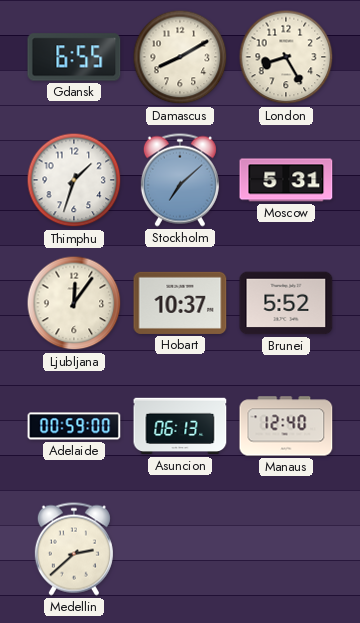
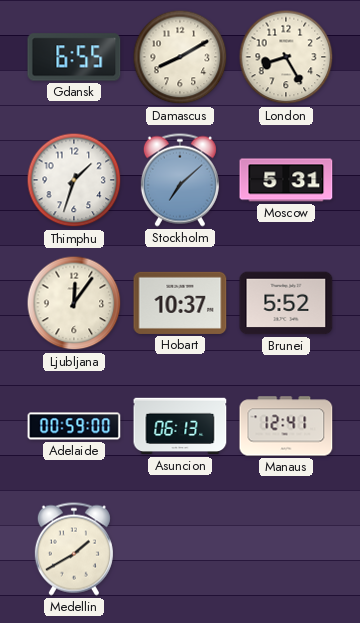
Manaus: 12:40 -> 12:41 (286, 426)
Medellin: 2:38 -> 1:40 (74, 549)
